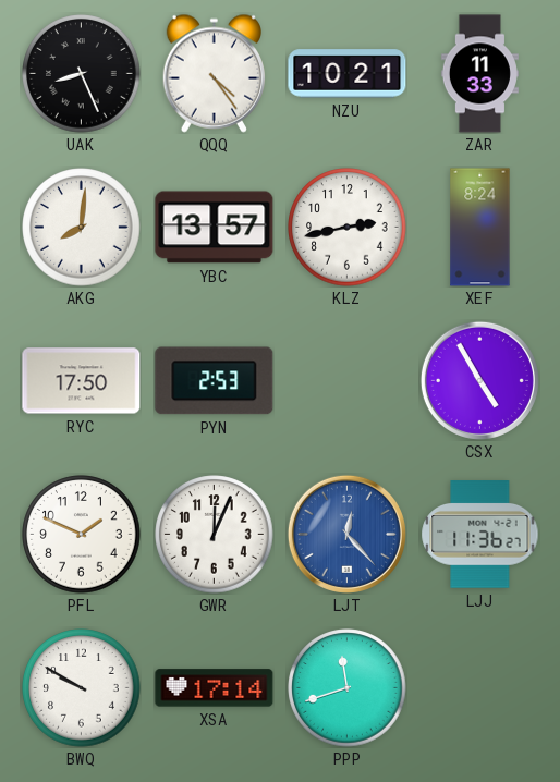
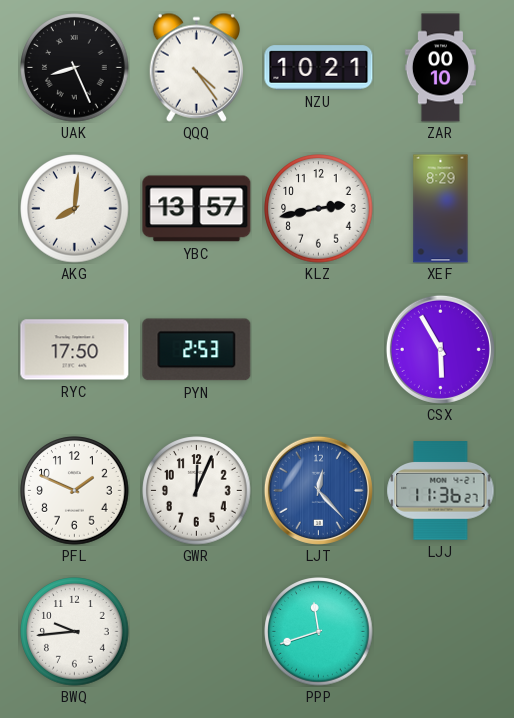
ZAR: 11:33 -> 00:10 (440, 68)
XEF: 8:24 -> 8:29 (441, 209)
CSX: 4:55 -> 5:55 (440, 349)
BWQ: 9:50 -> 9:44 (75, 632)
XSA: 17:14 -> none (215, 688)
